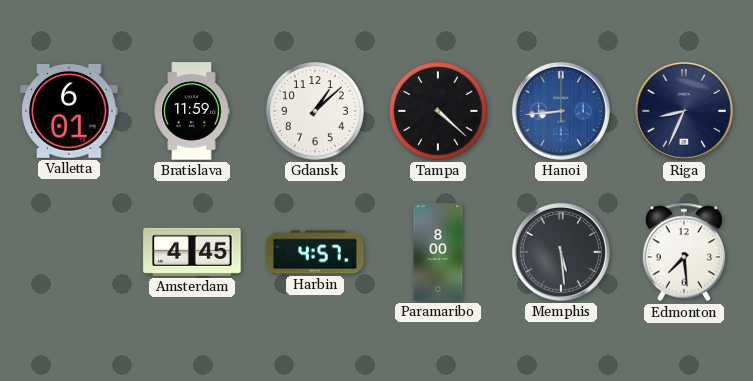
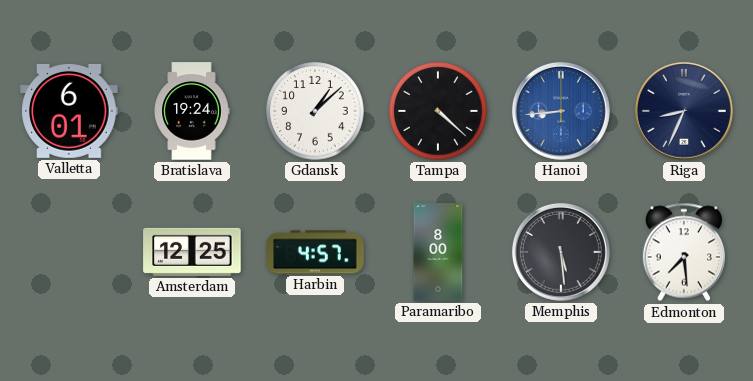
Bratislava: 11:59 -> 19:24 (192, 111)
Amsterdam: 4:45 -> 12:25 (192, 252)
